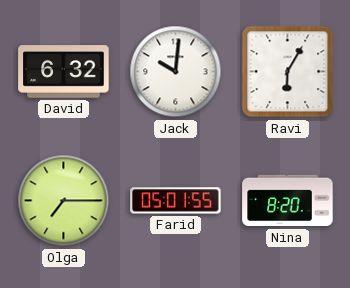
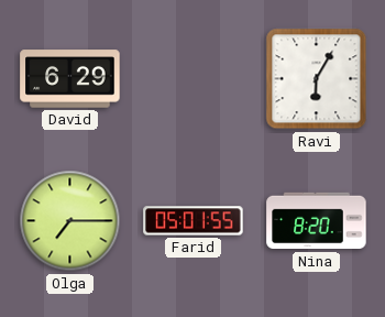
David: 6:32 -> 6:29 (70, 79)
Jack: 10:01 -> none (176, 72)
